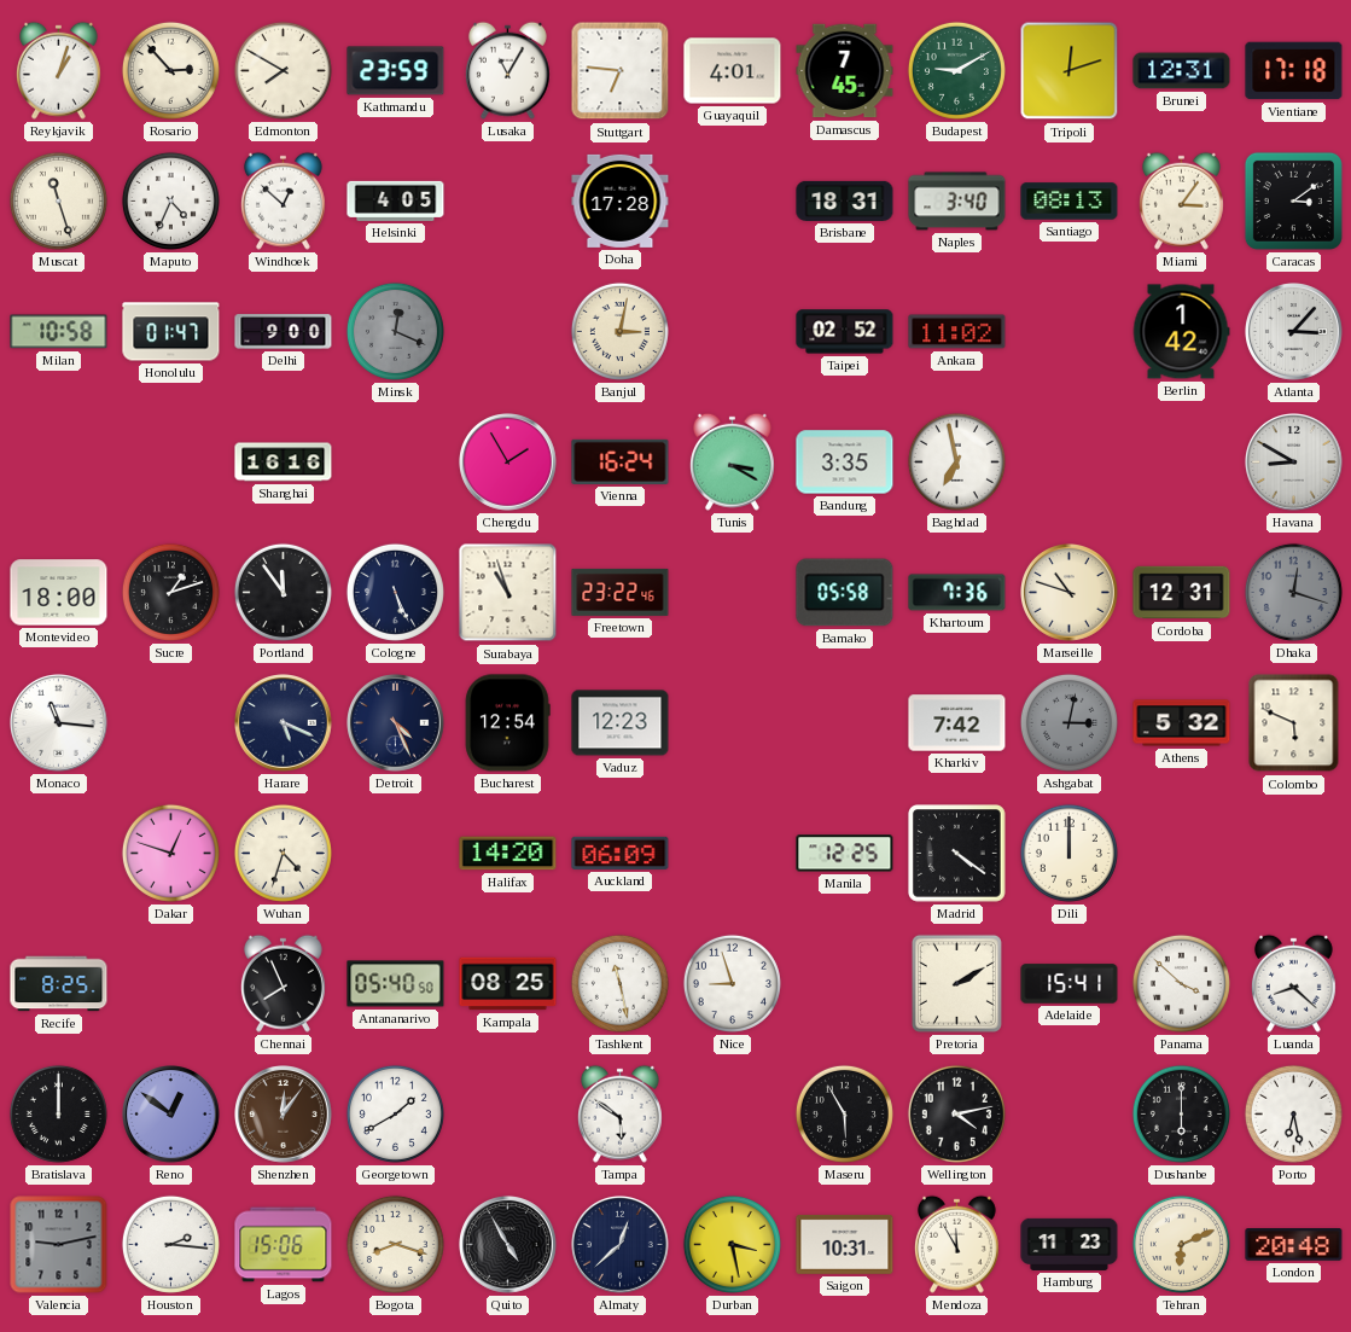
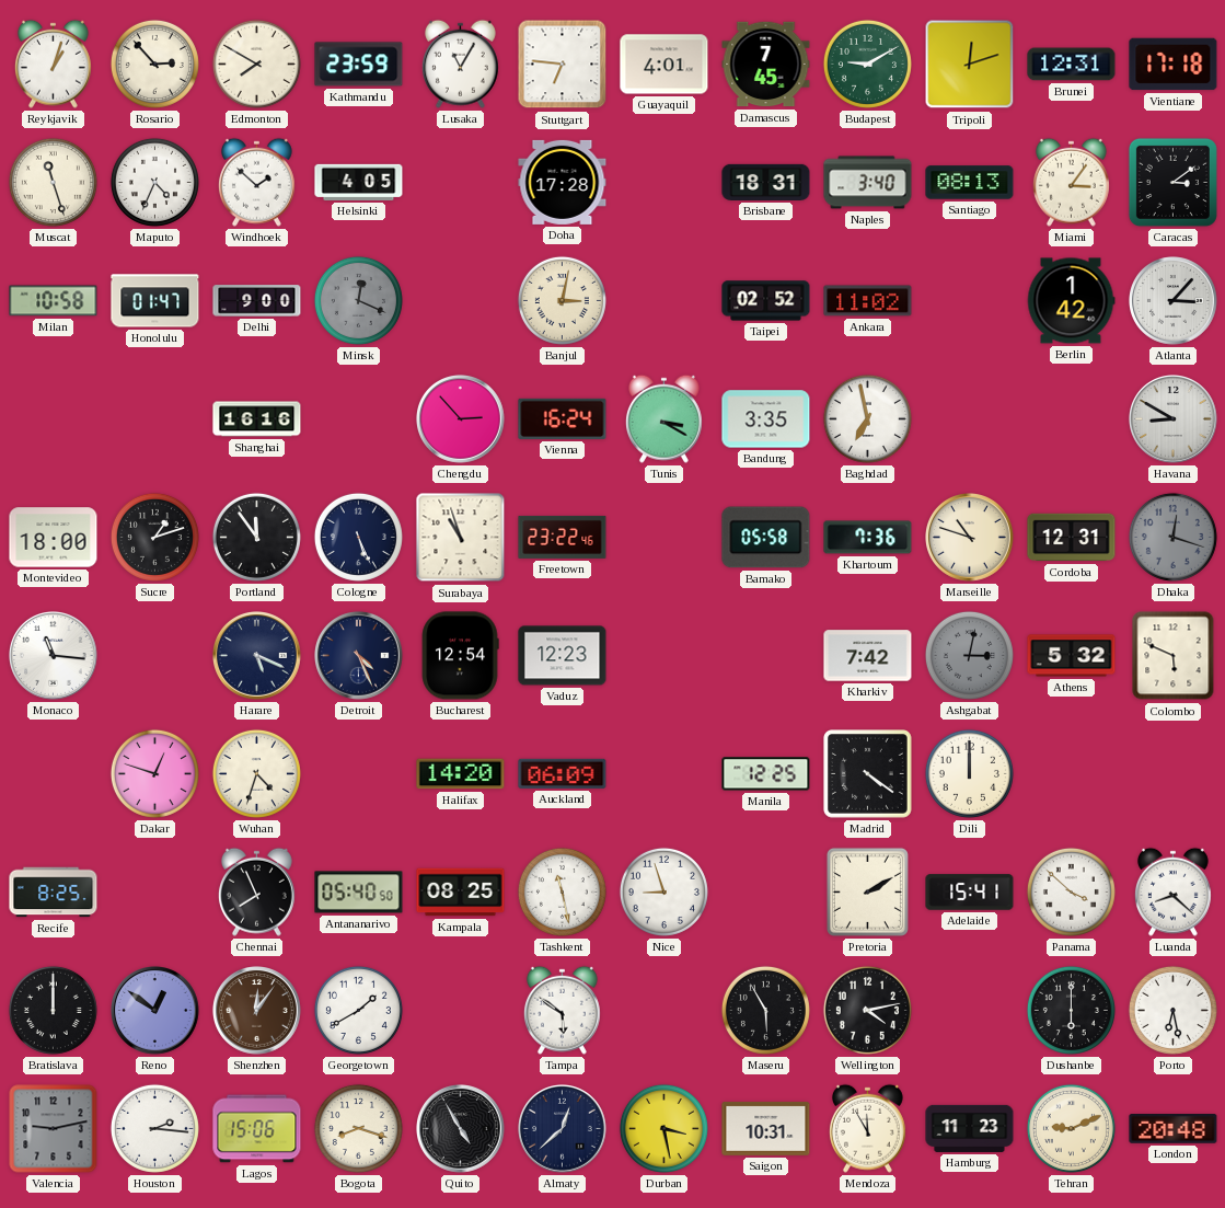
Windhoek: 12:52 -> 1:52 (256, 182)
Chengdu: 1:55 -> 2:53 (461, 419)
Tehran: 6:11 -> 9:11 (1071, 1128)
